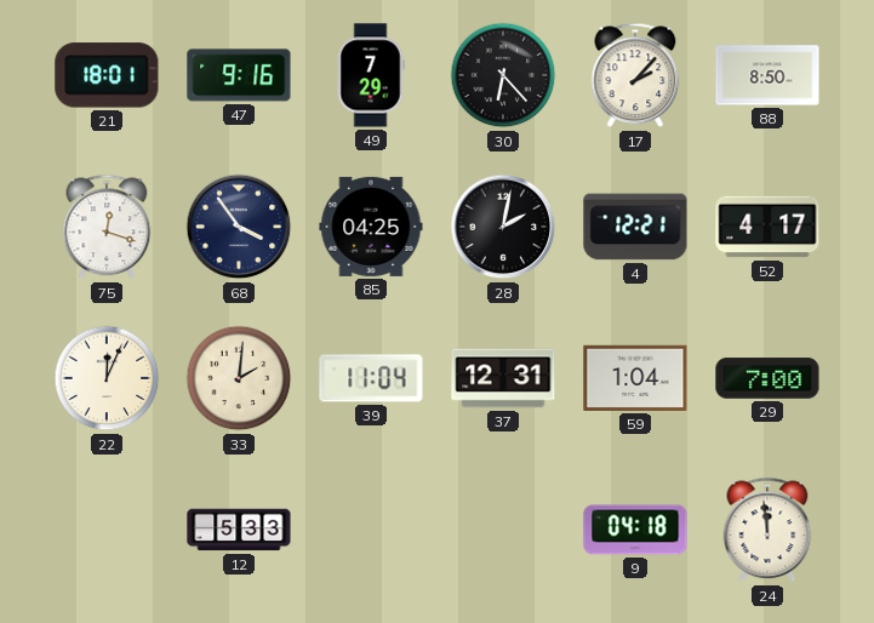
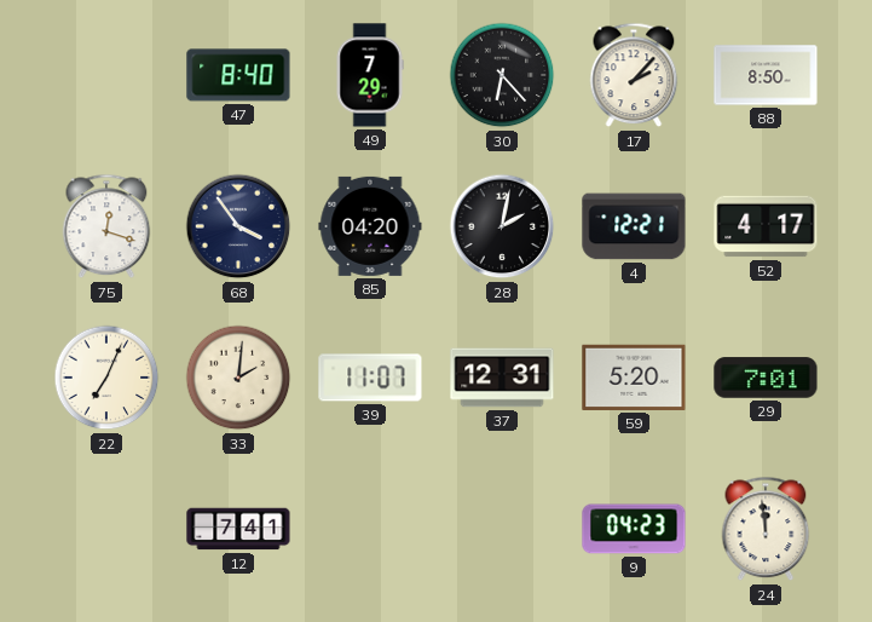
21: 18:01 -> none (107, 75)
47: 9:16 -> 8:40 (238, 75)
85: 04:25 -> 04:20 (370, 226)
22: 12:04 -> 7:04 (106, 378)
39: 11:04 -> 11:07 (370, 378)
59: 1:04 -> 5:20 (634, 378)
29: 7:00 -> 7:01 (766, 378)
12: 5:33 -> 7:41 (238, 529)
9: 04:18 -> 04:23 (634, 529)
